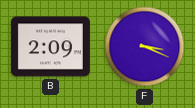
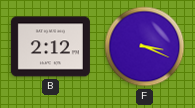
B: 2:09 -> 2:12 (50, 47)
